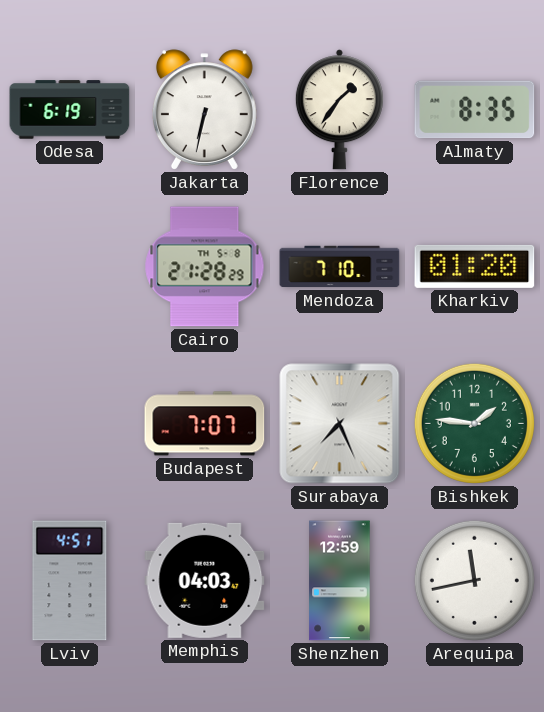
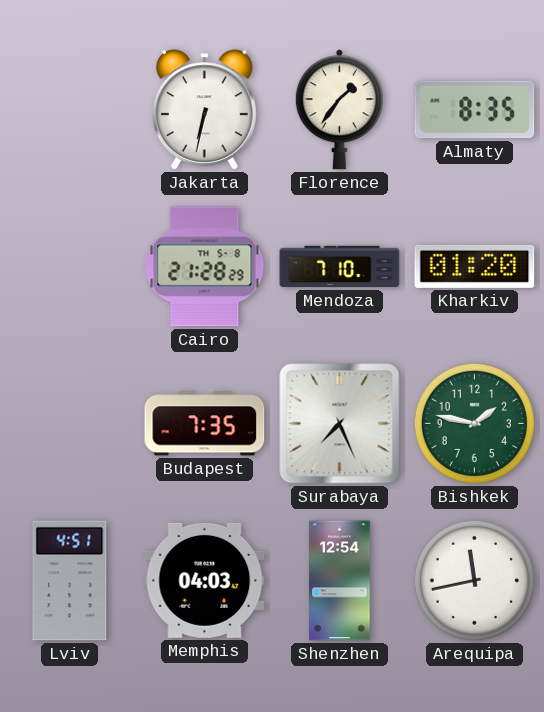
Odesa: 6:19 -> none (70, 110)
Budapest: 7:07 -> 7:35 (205, 424)
Bishkek: 1:46 -> 1:47 (474, 423)
Shenzhen: 12:59 -> 12:54 (340, 581)
